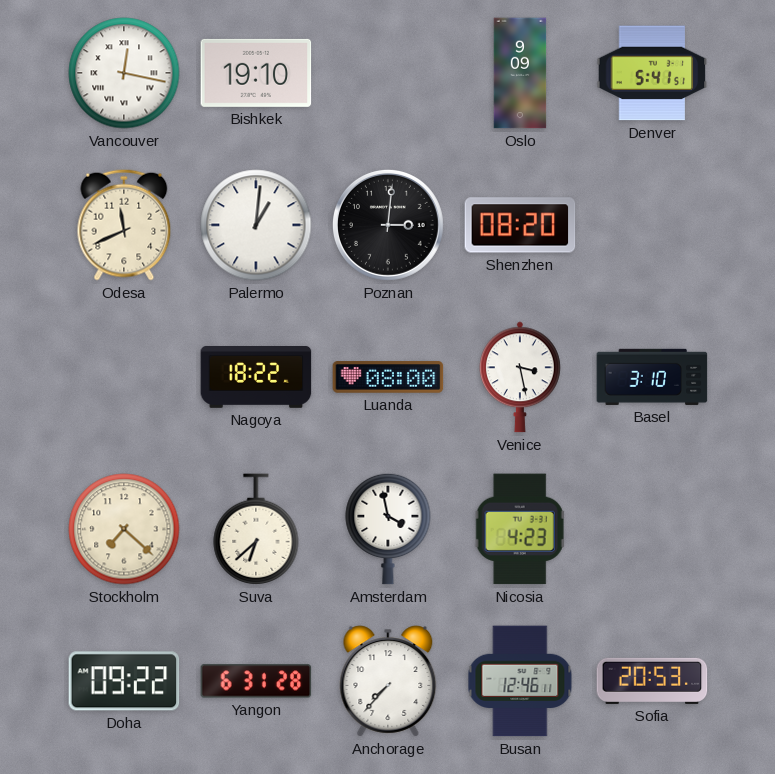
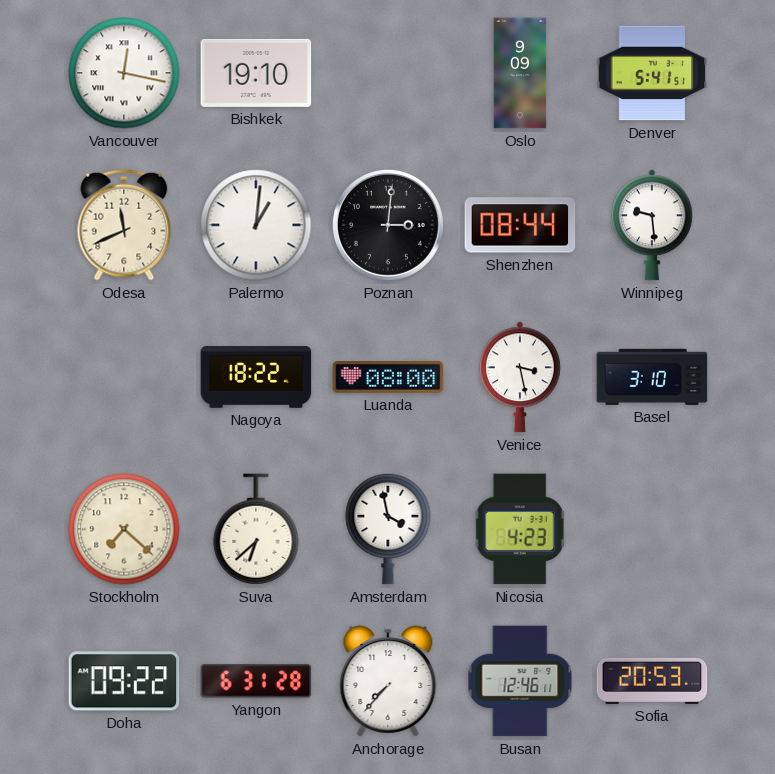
Shenzhen: 08:20 -> 08:44 (520, 225)
Winnipeg: none -> 9:29 (652, 225)
